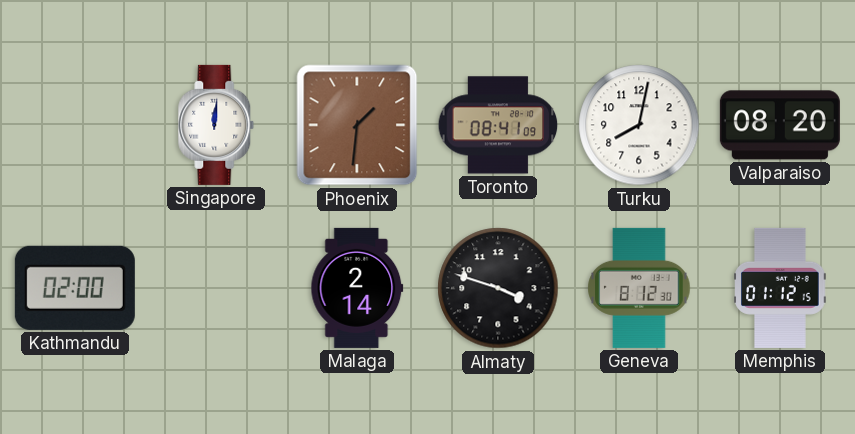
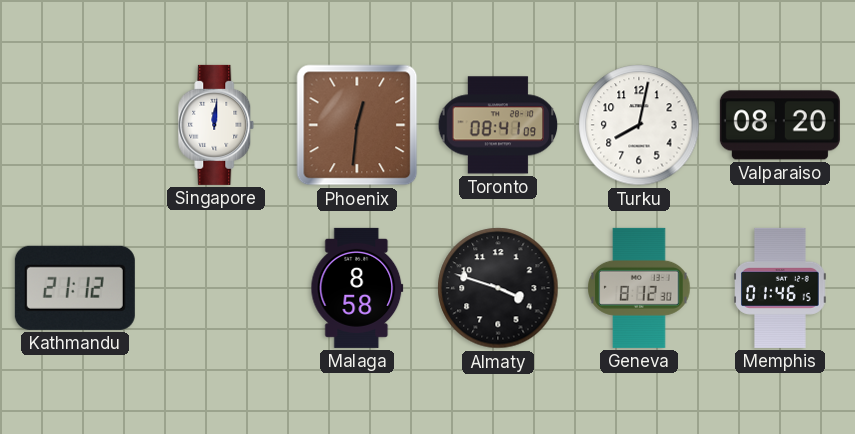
Phoenix: 1:31 -> 12:31 (357, 125)
Kathmandu: 02:00 -> 21:12 (75, 288)
Malaga: 2:14 -> 8:58 (357, 288)
Memphis: 01:12 -> 01:46 (780, 288)
